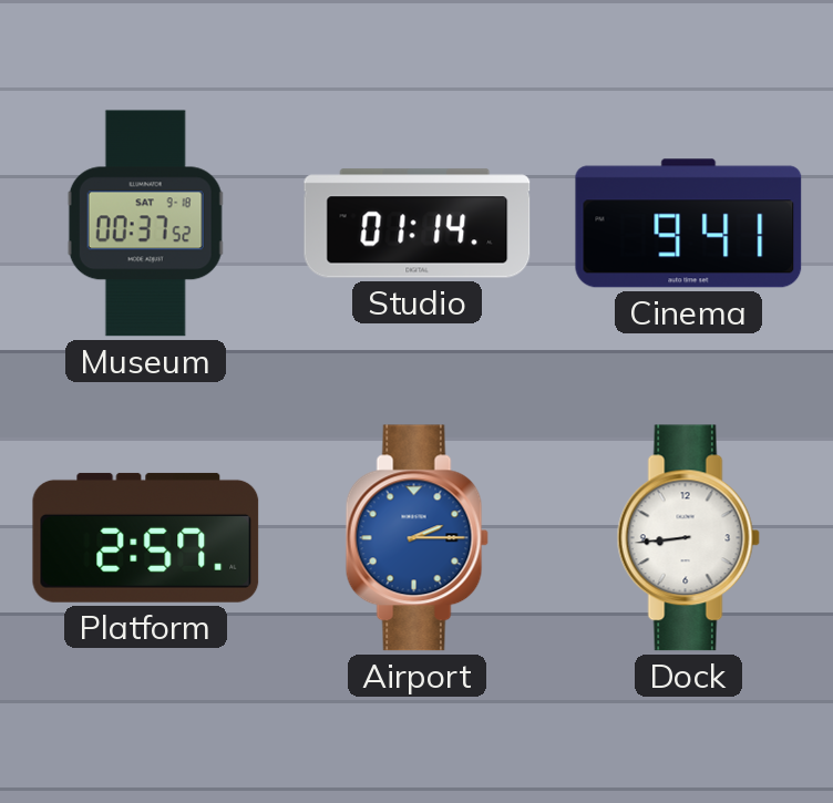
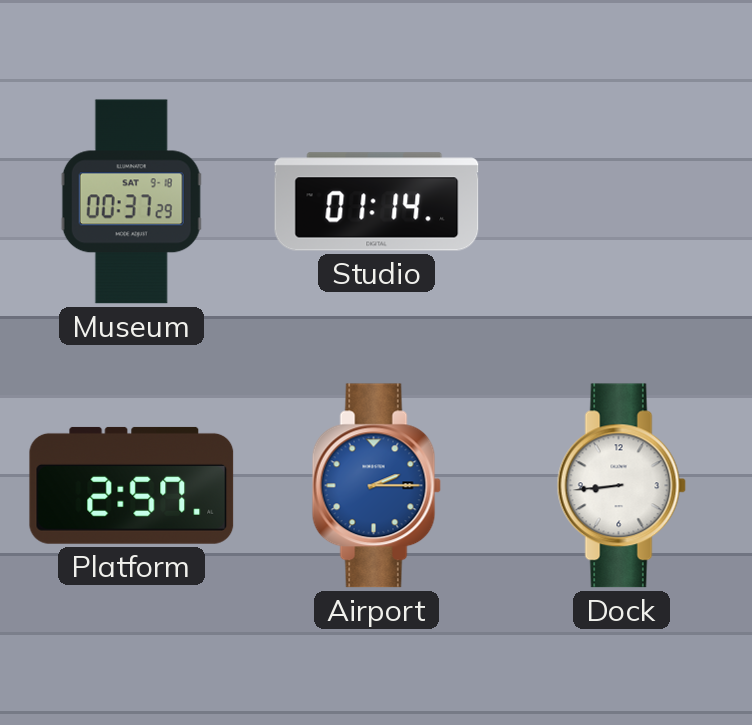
Museum: 00:37:52 -> 00:37:29 (131, 202)
Cinema: 9:41 -> none (689, 224)
